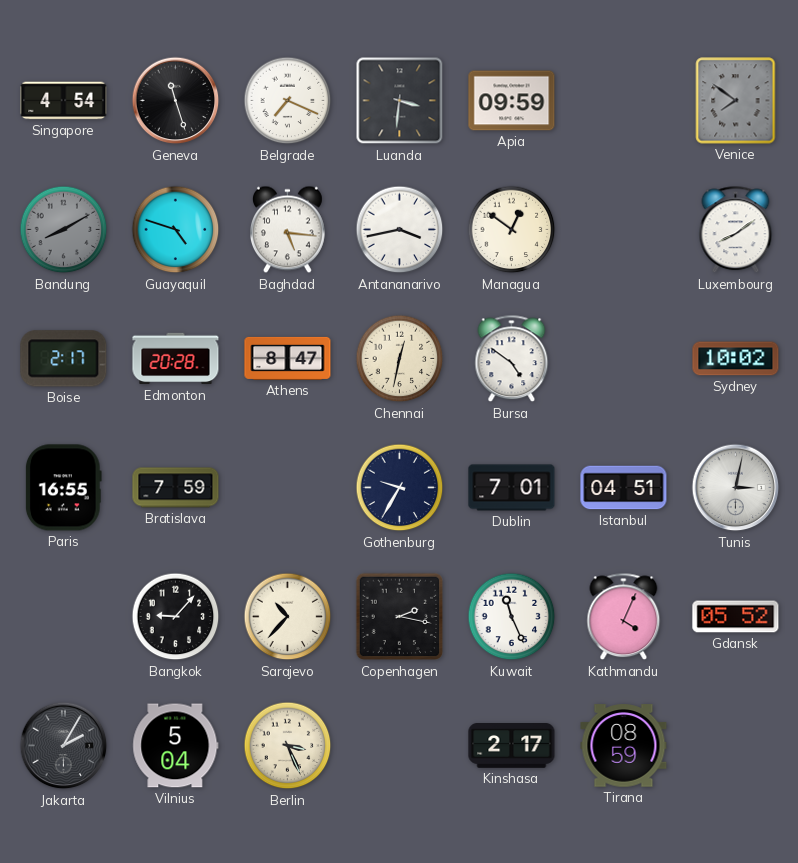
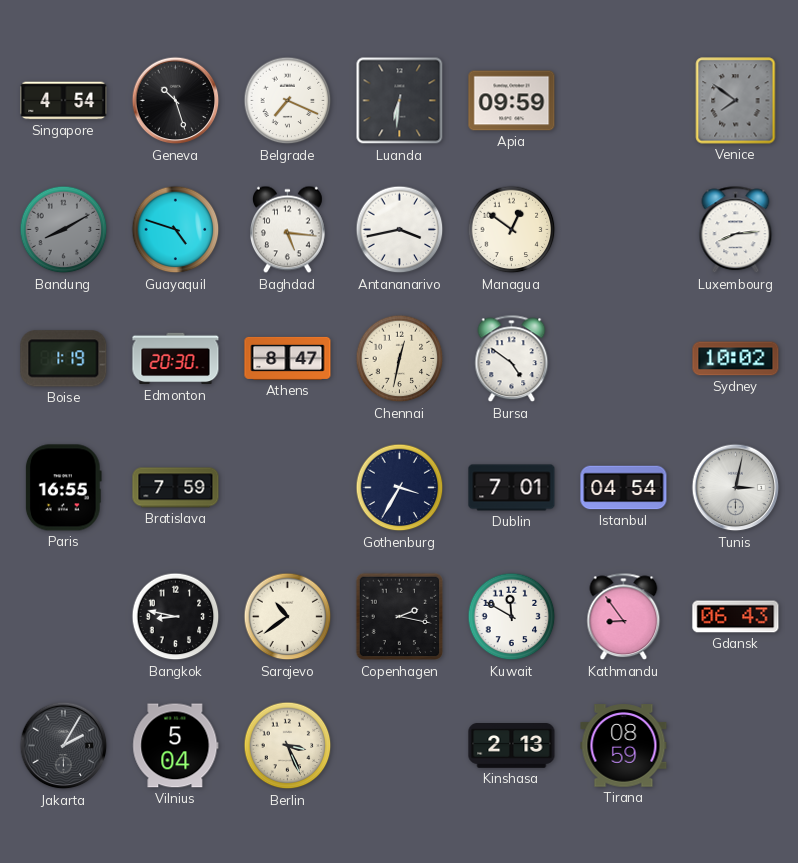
Geneva: 11:27 -> 10:27 (176, 101)
Luanda: 3:31 -> 6:31 (400, 101)
Luxembourg: 8:09 -> 8:14 (736, 230)
Boise: 2:17 -> 1:19 (64, 359)
Edmonton: 20:28 -> 20:30 (176, 359)
Gothenburg: 9:35 -> 3:35 (400, 488)
Istanbul: 04:51 -> 04:54 (624, 488)
Bangkok: 9:07 -> 8:47 (176, 617)
Sarajevo: 10:37 -> 10:39 (288, 617)
Kuwait: 11:26 -> 11:50 (512, 617)
Kathmandu: 4:04 -> 8:54 (624, 617)
Gdansk: 05:52 -> 06:43 (736, 617)
Kinshasa: 2:17 -> 2:13 (512, 746)
